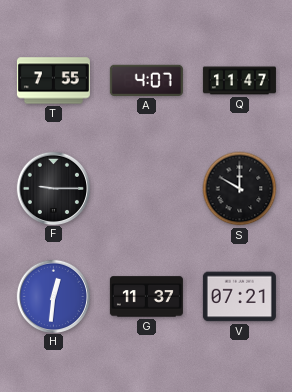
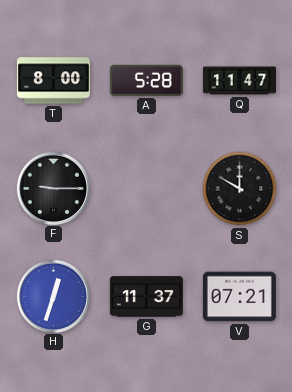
T: 7:55 -> 8:00 (53, 81)
A: 4:07 -> 5:28 (146, 80)
H: 12:31 -> 12:33 (53, 296)
